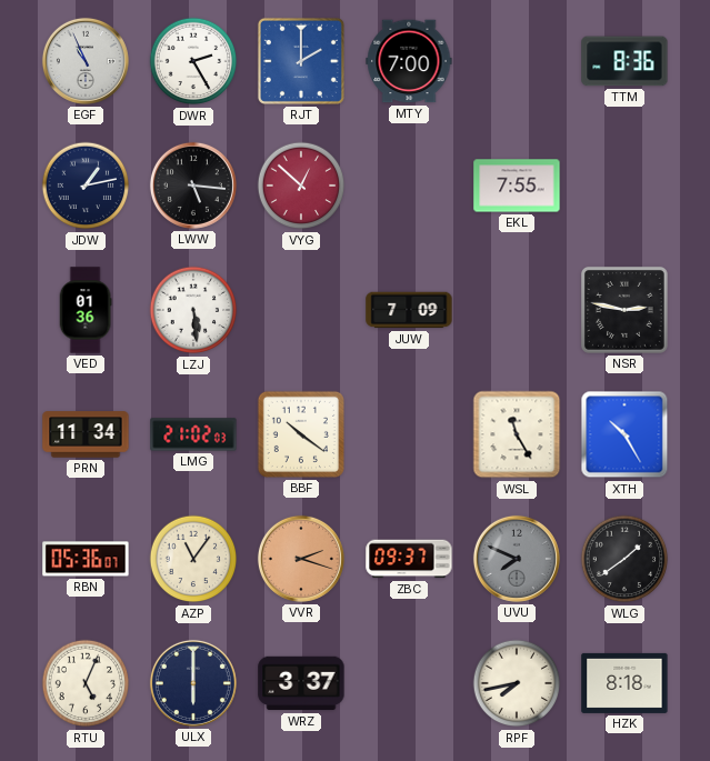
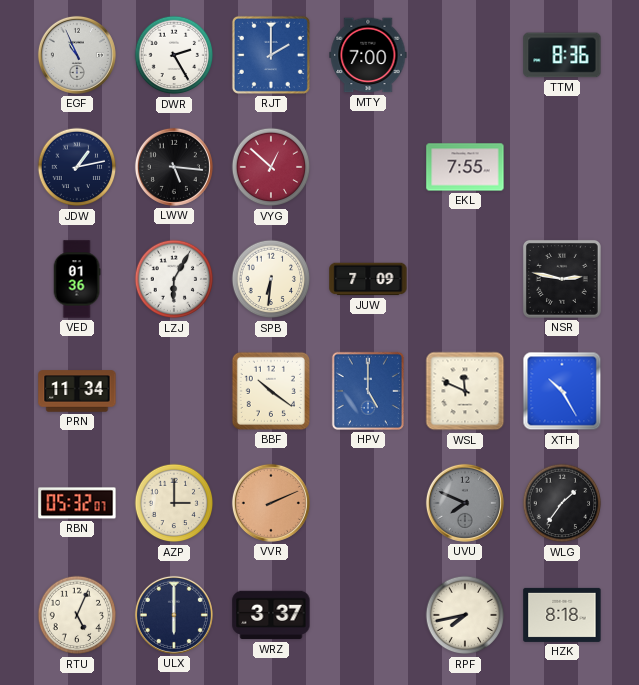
LZJ: 5:29 -> 6:05 (174, 279)
SPB: none -> 6:31 (271, 279)
LMG: 21:02 -> none (193, 434)
HPV: none -> 5:00 (368, 391)
WSL: 11:25 -> 11:49 (465, 391)
RBN: 05:36 -> 05:32 (77, 503)
AZP: 11:06 -> 3:00 (174, 503)
VVR: 2:18 -> 2:11 (271, 503)
ZBC: 09:37 -> none (409, 559)
WLG: 1:39 -> 1:36 (562, 503)
